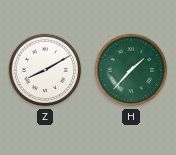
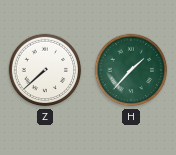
Z: 8:10 -> 7:38 (45, 70)
